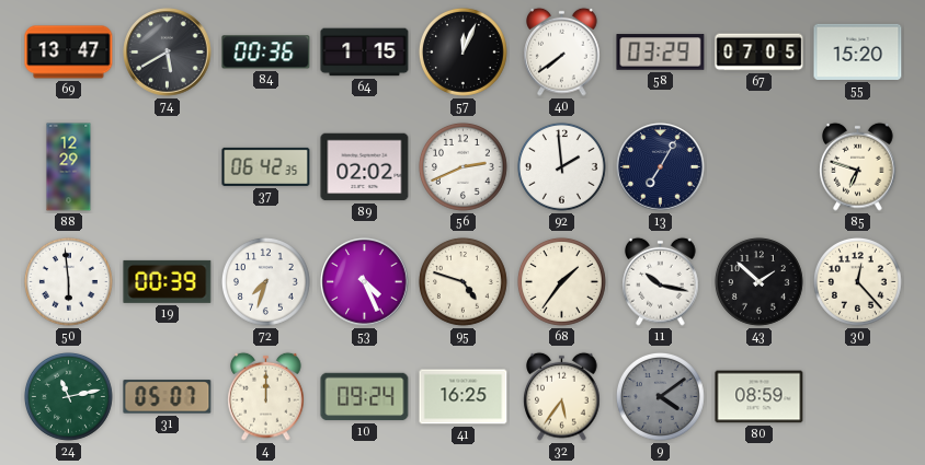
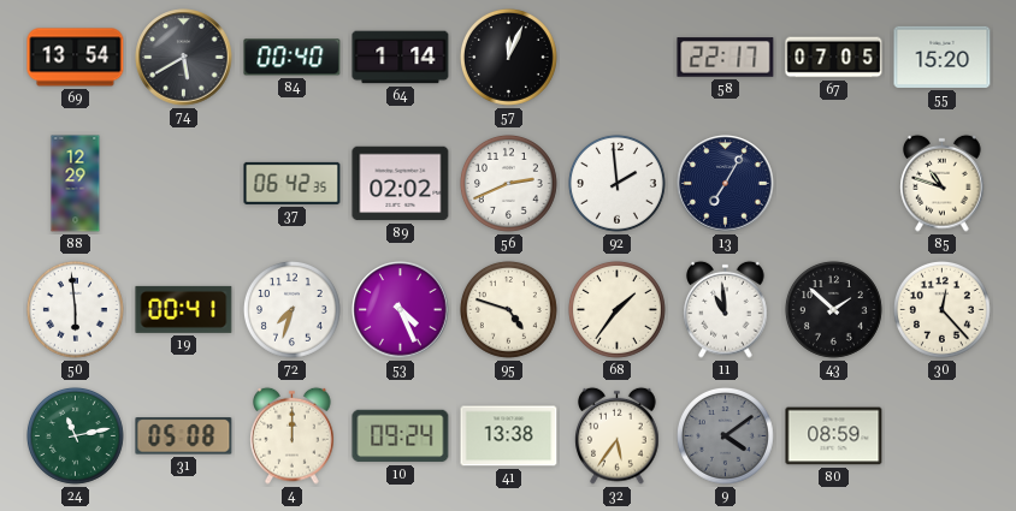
69: 13:47 -> 13:54 (76, 58)
84: 00:36 -> 00:40 (293, 58)
64: 1:15 -> 1:14 (401, 58)
40: 7:39 -> none (562, 51)
58: 03:29 -> 22:17 (726, 58)
85: 6:48 -> 10:48 (943, 183)
19: 00:39 -> 00:41 (184, 309)
11: 10:17 -> 10:59 (726, 309)
31: 05:07 -> 05:08 (184, 436)
41: 16:25 -> 13:38 (509, 436)
